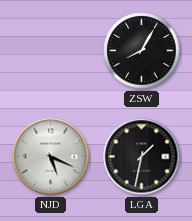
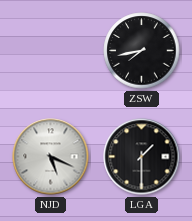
ZSW: 8:05 -> 7:43 (142, 51)
LGA: 1:32 -> 1:30 (142, 157)
